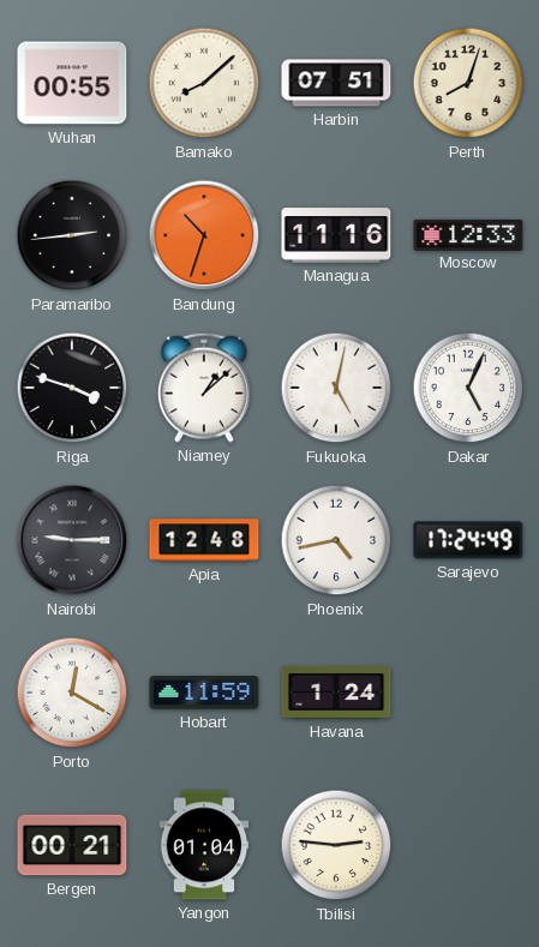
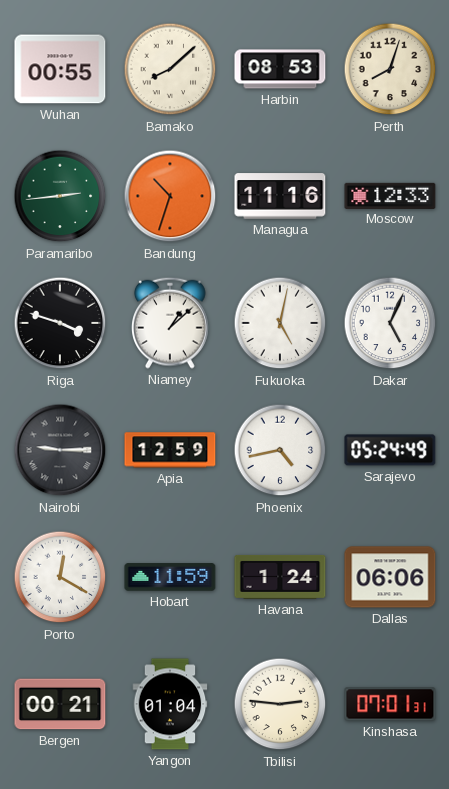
Harbin: 07:51 -> 08:53 (280, 69)
Paramaribo dial: black -> green (60, 196)
Apia: 12:48 -> 12:59 (170, 450)
Sarajevo: 17:24 -> 05:24 (390, 450)
Dallas: none -> 06:06 (390, 577)
Kinshasa: none -> 07:01 (390, 704)
